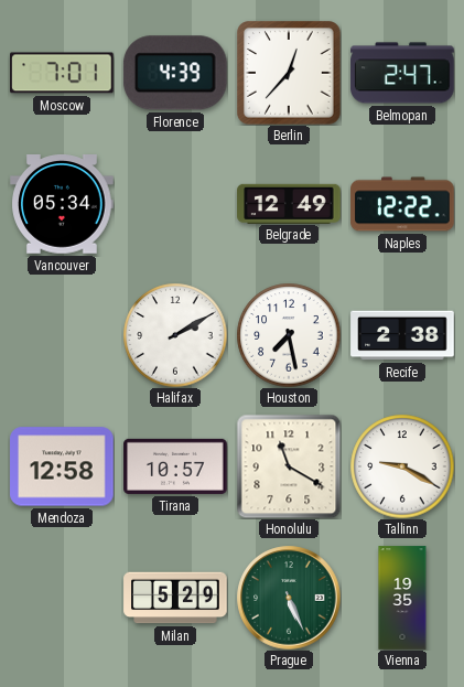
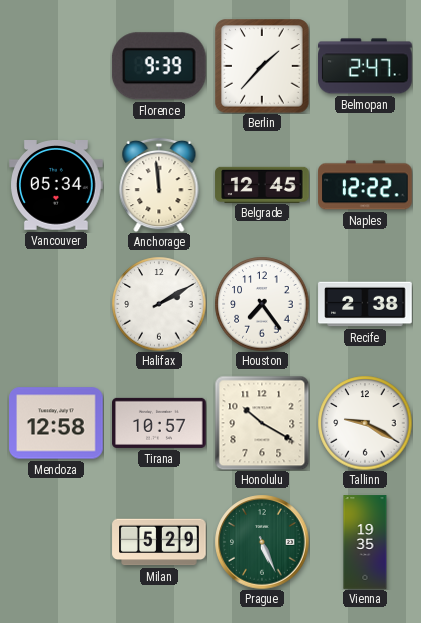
Moscow: 7:01 -> none (63, 73)
Florence: 4:39 -> 9:39 (159, 66)
Berlin: 12:37 -> 1:37 (263, 67)
Anchorage: none -> 11:59 (159, 185)
Belgrade: 12:49 -> 12:45 (262, 184)
Houston: 7:28 -> 7:24 (262, 304)
Honolulu: 11:20 -> 10:20 (262, 423)
